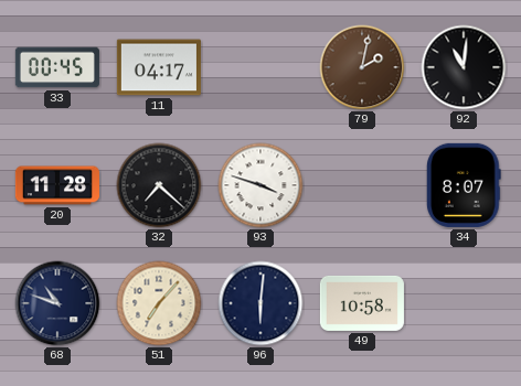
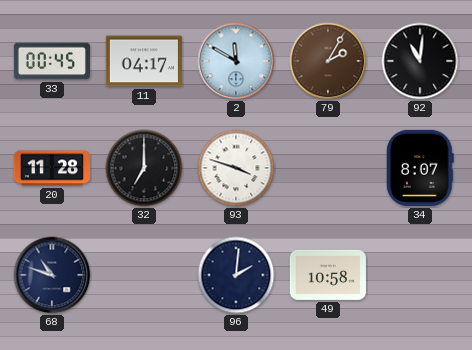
2: none -> 11:50 (236, 61)
79: 2:02 -> 2:05 (328, 61)
32: 7:22 -> 7:00 (144, 168)
51: 7:07 -> none (159, 303)
96: 6:01 -> 2:01 (236, 275)
